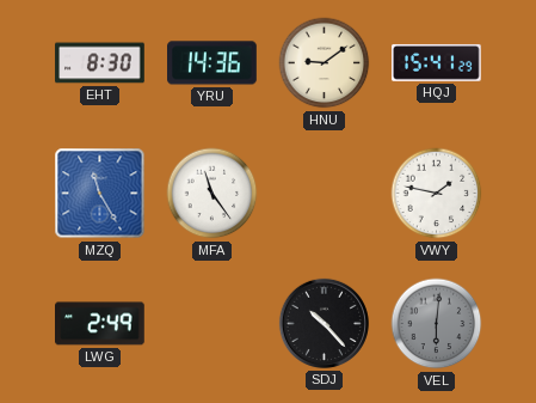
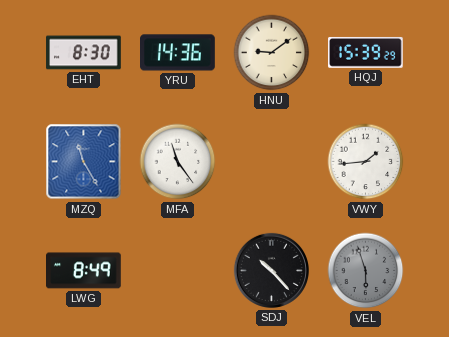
HQJ: 15:41 -> 15:39 (366, 52)
VWY: 1:47 -> 1:44 (366, 162)
LWG: 2:49 -> 8:49 (84, 271)
VEL: 6:01 -> 5:57 (366, 271)
